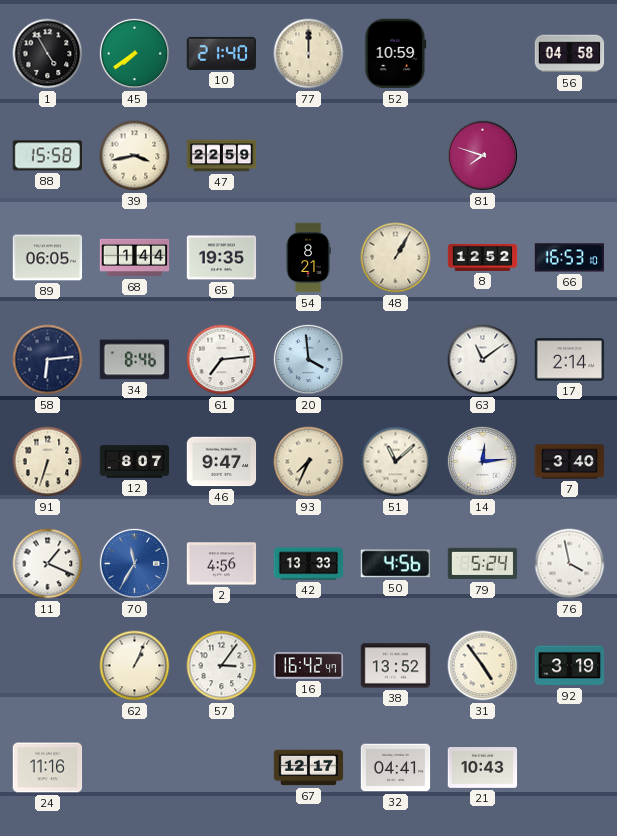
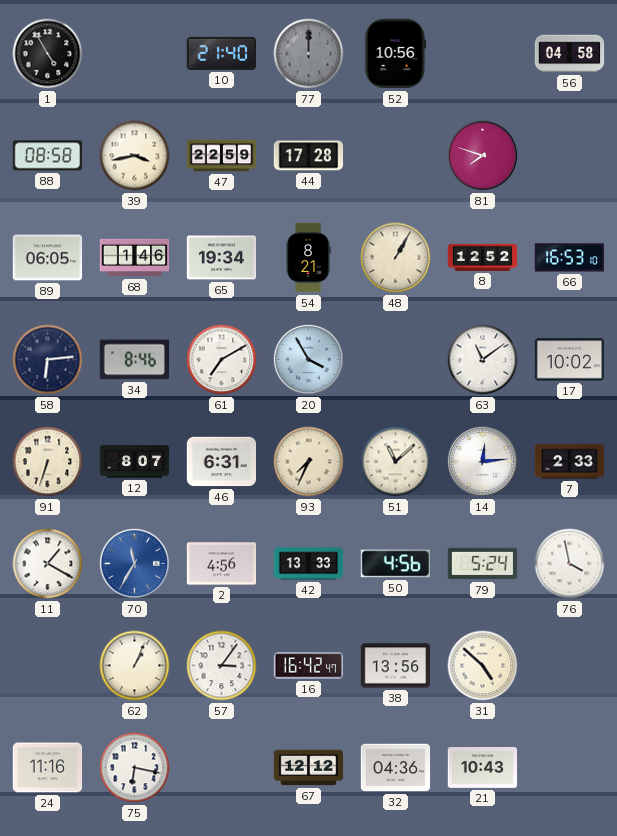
45: 7:39 -> none (134, 53)
77 dial: cream -> grey (309, 54)
52: 10:59 -> 10:56 (396, 54)
88: 15:58 -> 08:58 (48, 156)
44: none -> 17:28 (309, 156)
68: 1:44 -> 1:46 (135, 258)
65: 19:35 -> 19:34 (222, 258)
61: 7:14 -> 7:10 (222, 360)
20: 3:59 -> 3:55 (308, 359)
17: 2:14 -> 10:02 (570, 360)
46: 9:47 -> 6:31 (222, 462)
7: 3:40 -> 2:33 (570, 462)
11: 1:19 -> 1:20 (48, 564)
38: 13:52 -> 13:56 (396, 666)
31: 4:54 -> 4:52 (483, 666)
92: 3:19 -> none (570, 666)
75: none -> 6:17 (135, 768)
67: 12:17 -> 12:12 (309, 768)
32: 04:41 -> 04:36 (396, 768)
